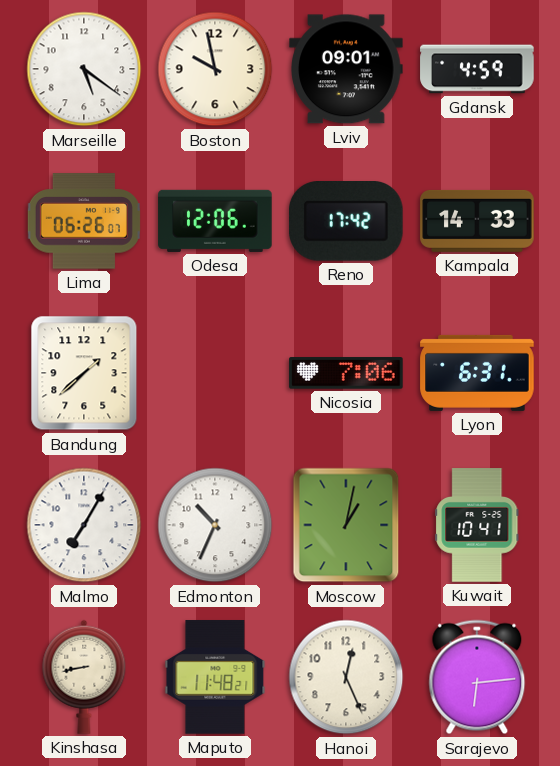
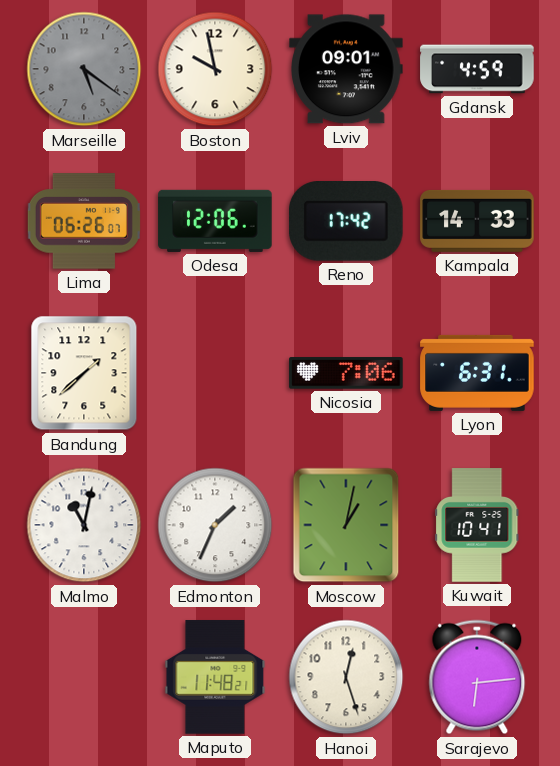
Marseille dial: white -> grey (84, 69)
Malmo: 7:05 -> 11:02 (84, 525)
Edmonton: 10:34 -> 1:34 (215, 525)
Kinshasa: 8:43 -> none (84, 677)
Hanoi: 12:26 -> 12:27 (346, 677)
